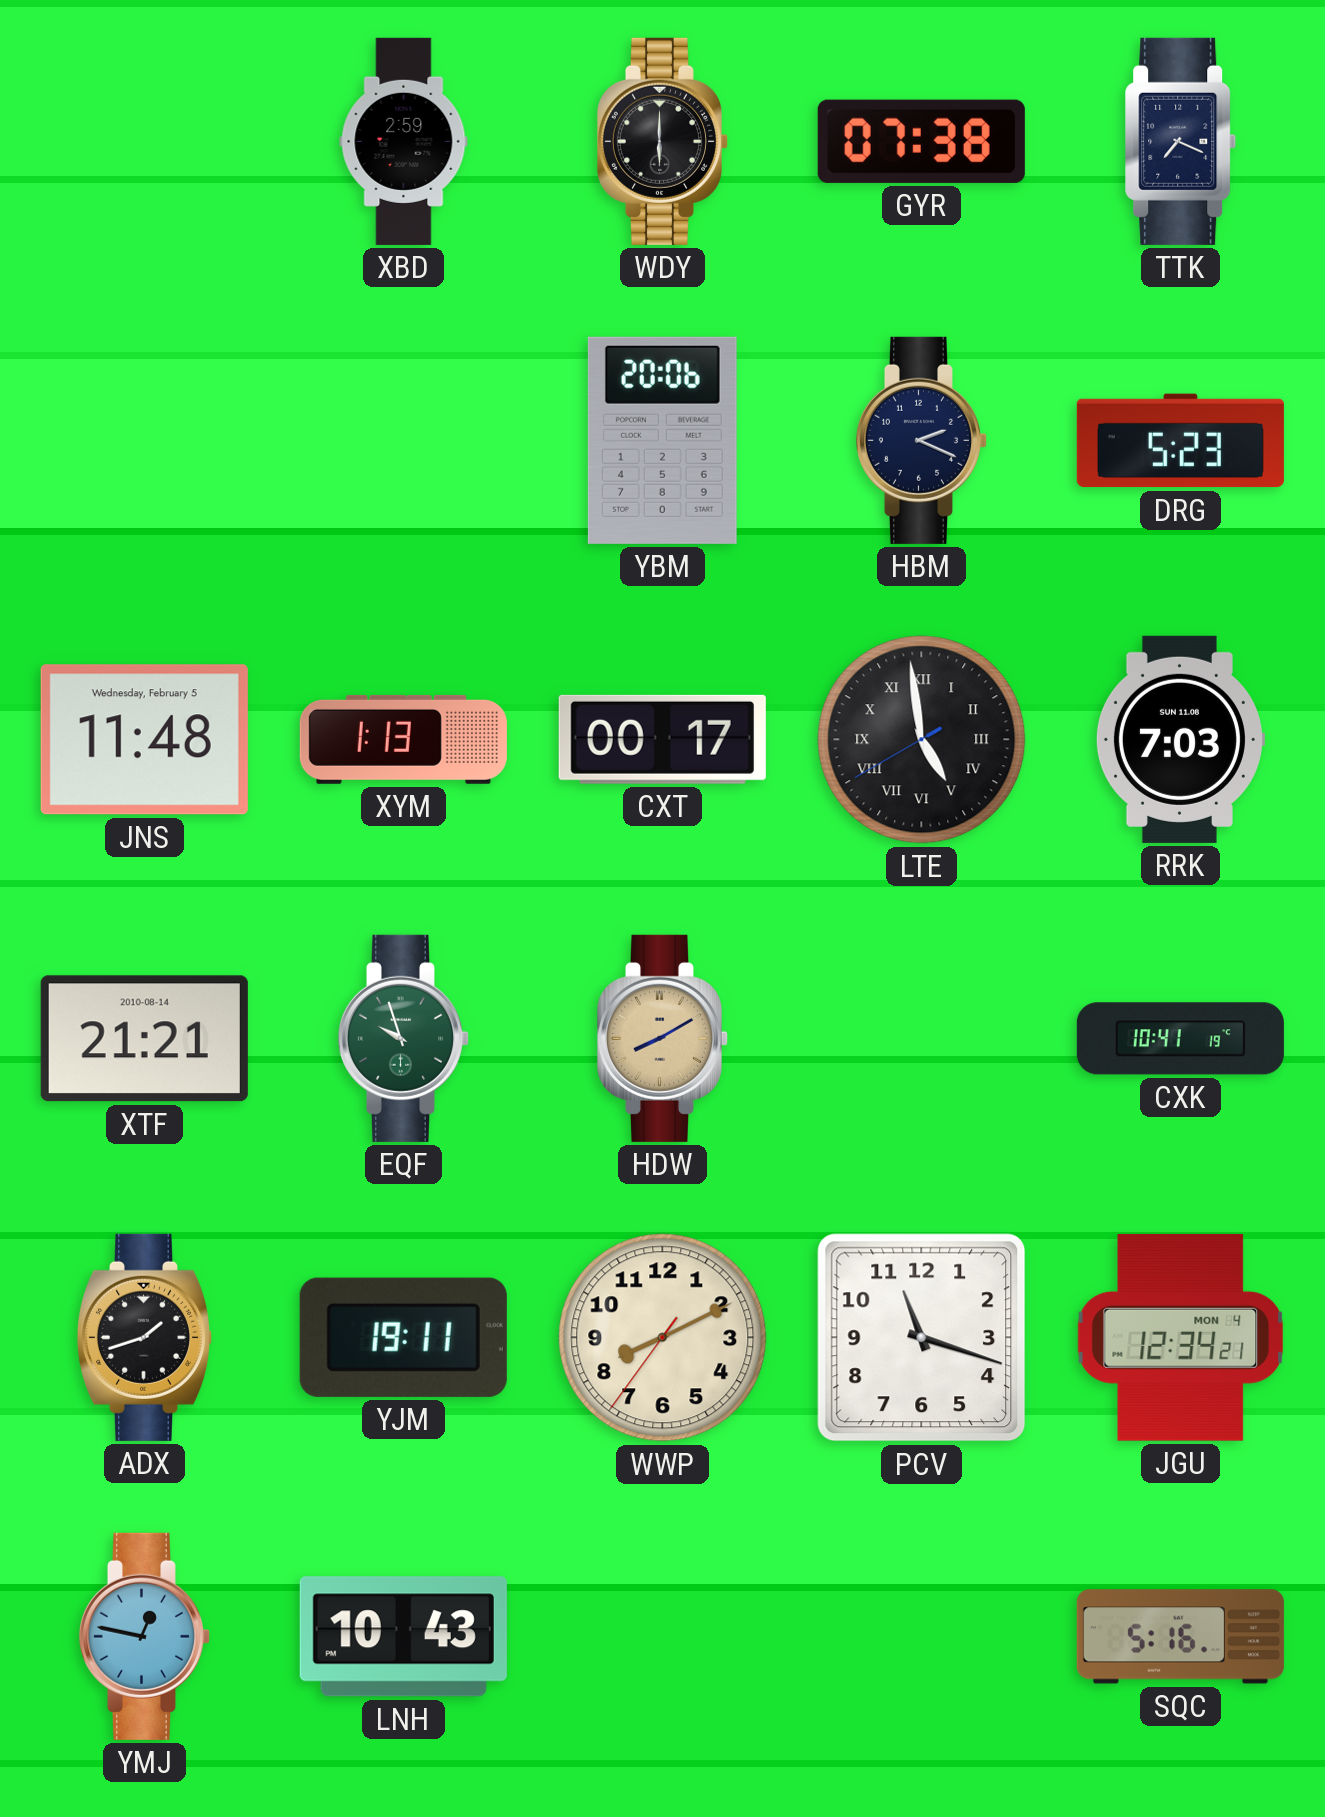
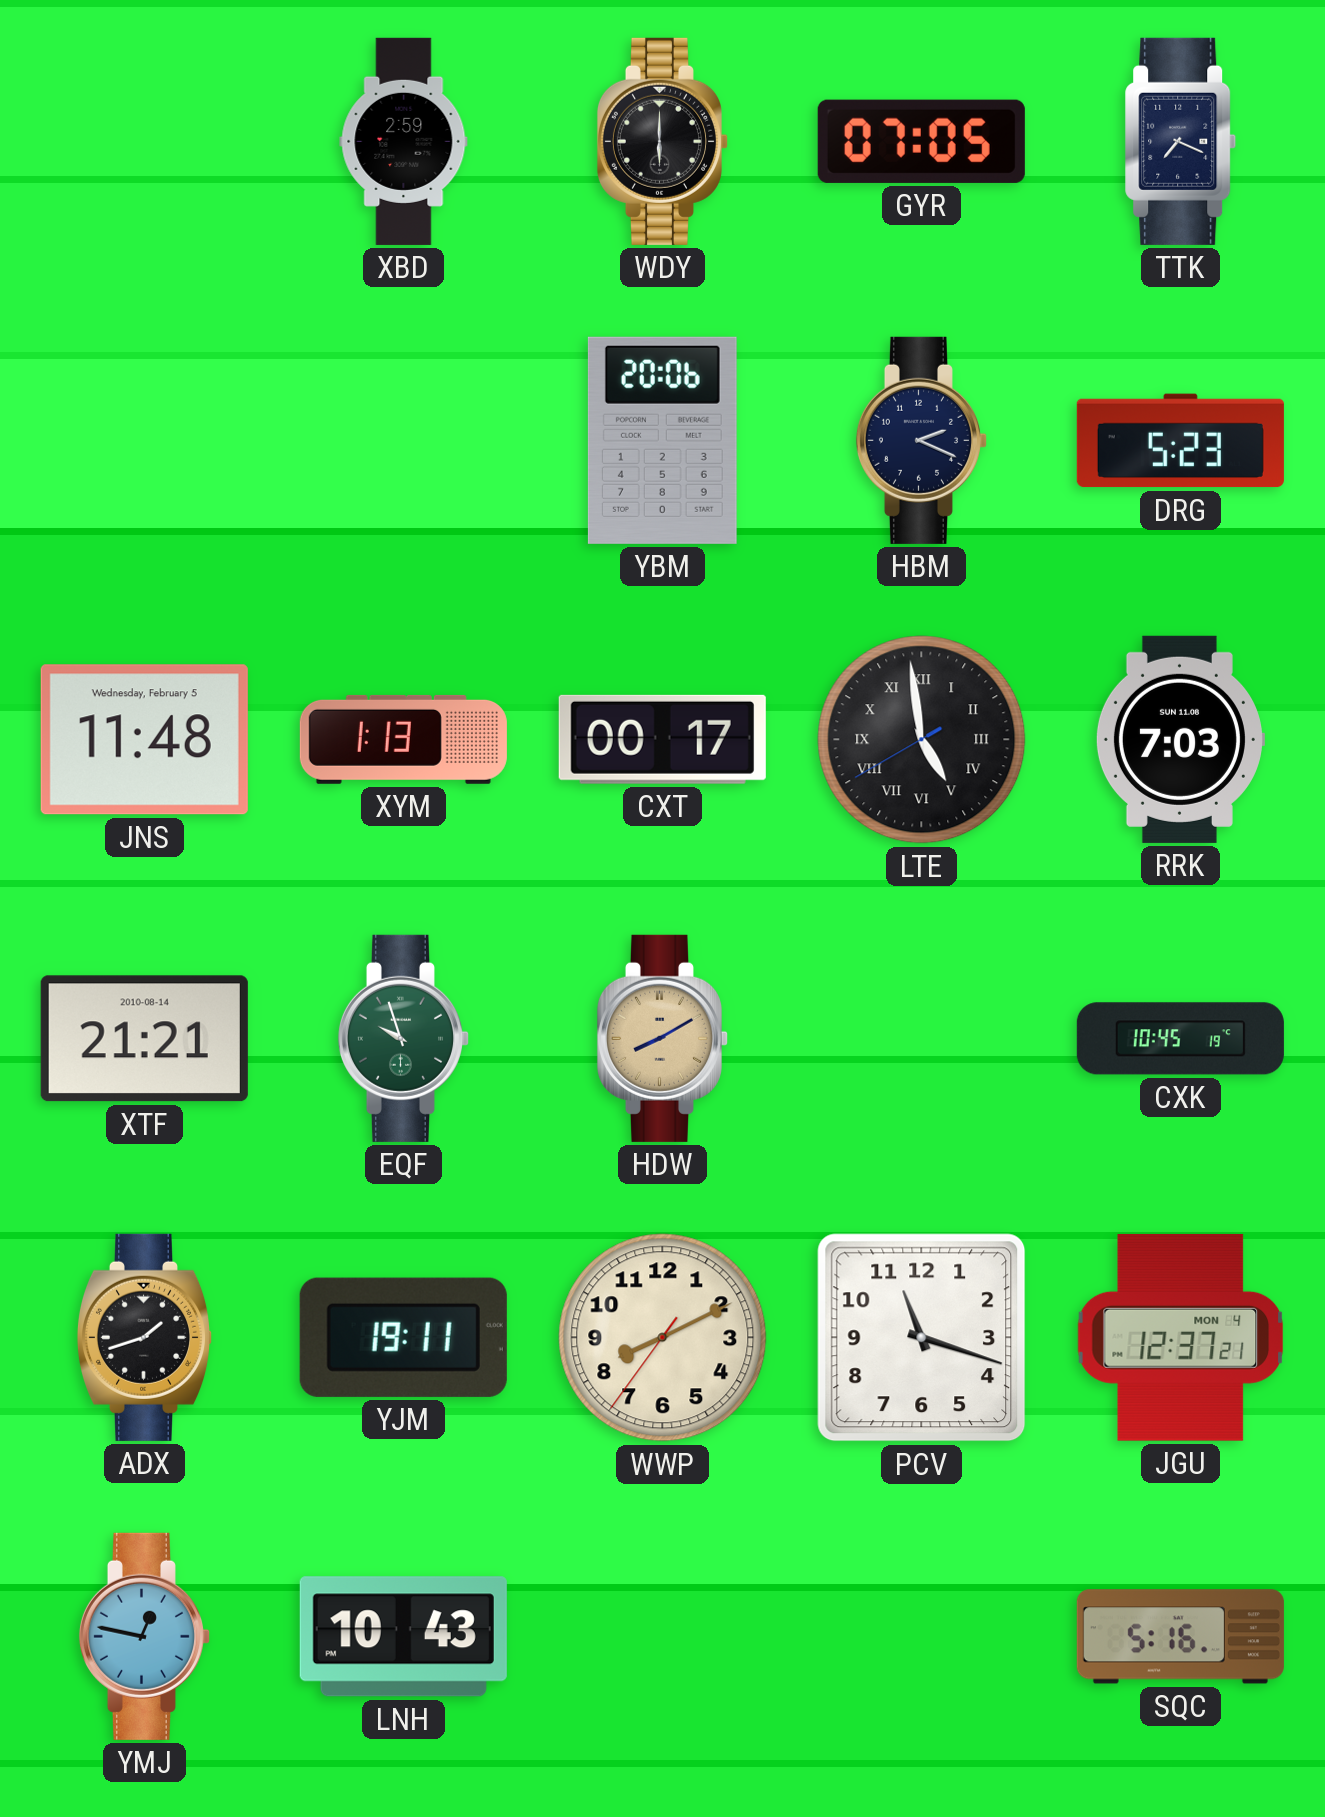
GYR: 07:38 -> 07:05 (921, 141)
CXK: 10:41 -> 10:45 (1180, 1039)
JGU: 12:34 -> 12:37 (1181, 1337)
